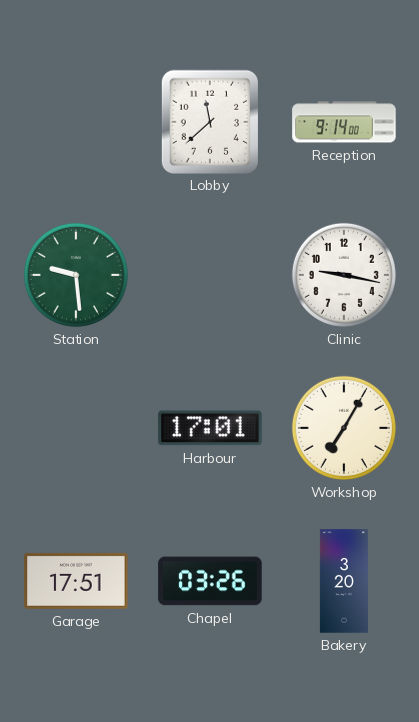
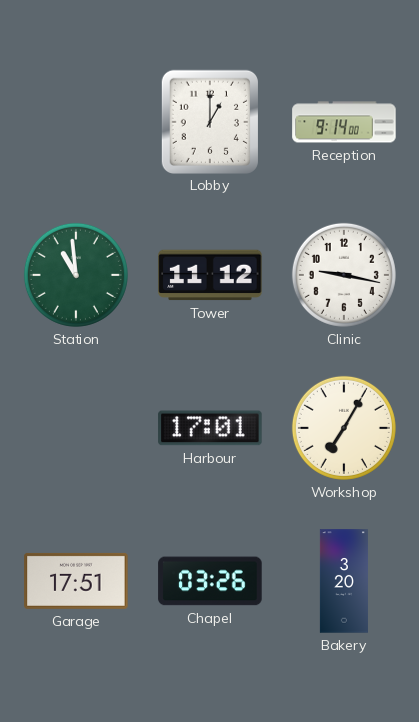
Lobby: 11:38 -> 1:00 (210, 121)
Station: 9:29 -> 10:59 (76, 275)
Tower: none -> 11:12 (210, 275)
